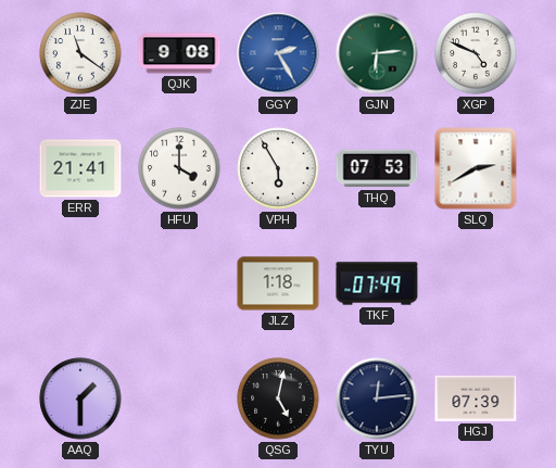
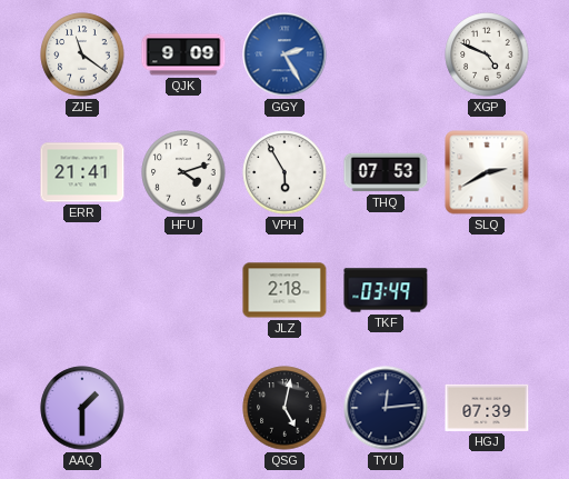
QJK: 9:08 -> 9:09 (183, 54)
GJN: 6:14 -> none (377, 53)
HFU: 4:00 -> 4:12 (183, 172)
JLZ: 1:18 -> 2:18 (284, 290)
TKF: 07:49 -> 03:49 (386, 290)
